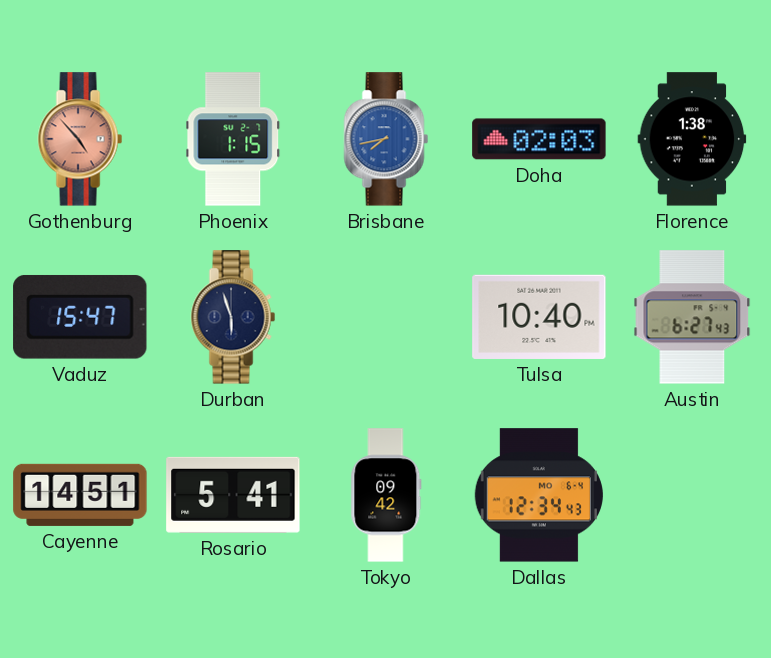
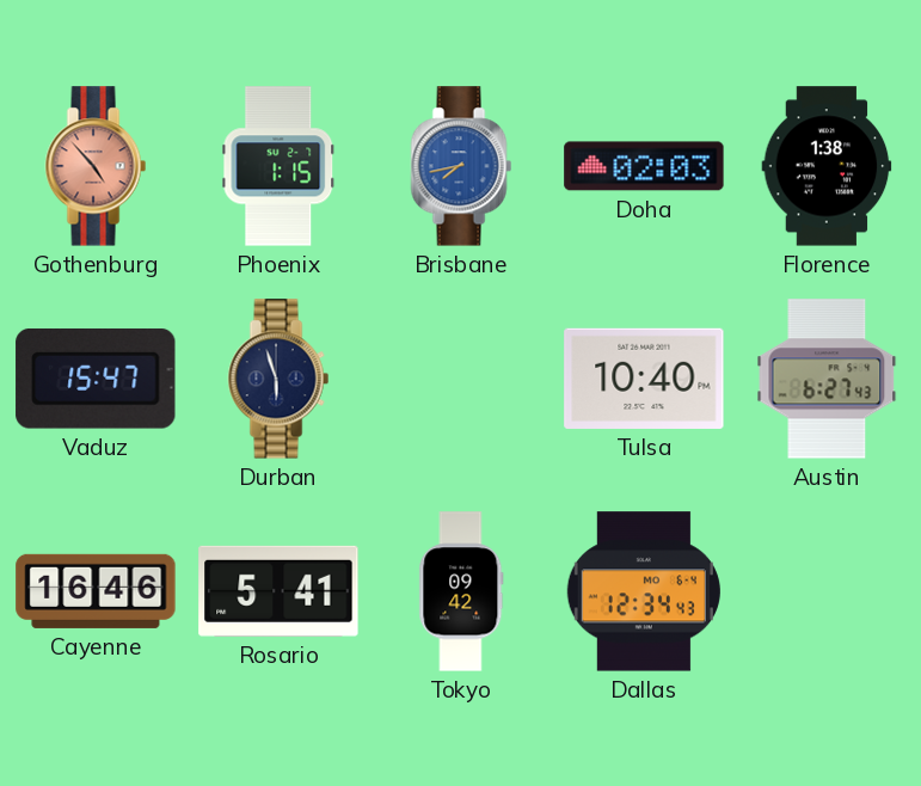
Cayenne: 14:51 -> 16:46 (96, 591)
